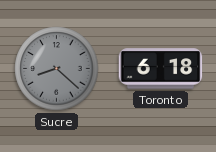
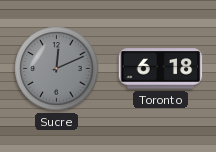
Sucre: 8:22 -> 12:11 (57, 69)
